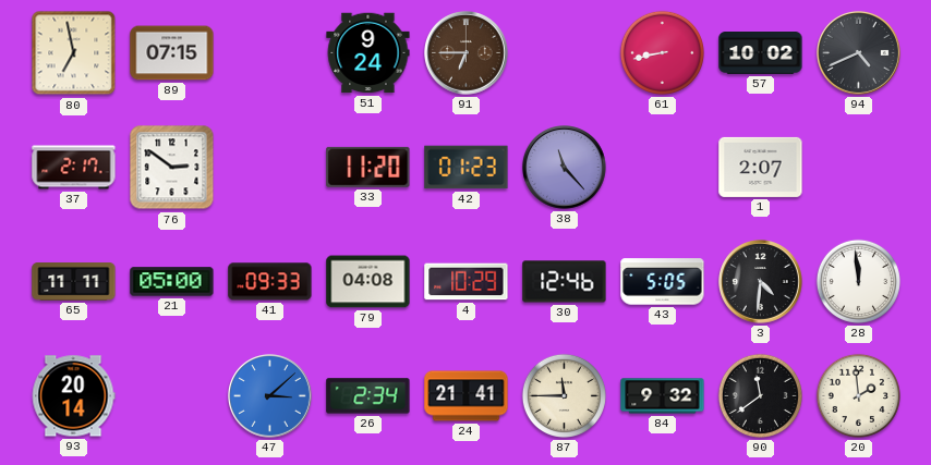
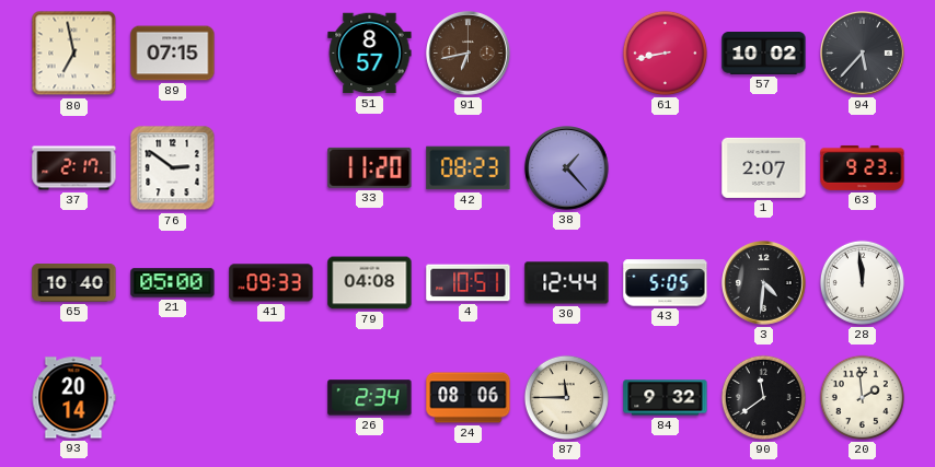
51: 9:24 -> 8:57 (370, 54)
91: 6:45 -> 6:43 (469, 54)
94: 4:41 -> 5:37 (863, 54)
42: 01:23 -> 08:23 (469, 168)
38: 11:23 -> 1:23 (567, 168)
63: none -> 9:23 (863, 167)
65: 11:11 -> 10:40 (74, 283)
4: 10:29 -> 10:51 (469, 283)
30: 12:46 -> 12:44 (567, 283)
47: 3:08 -> none (270, 396)
24: 21:41 -> 08:06 (469, 398)
